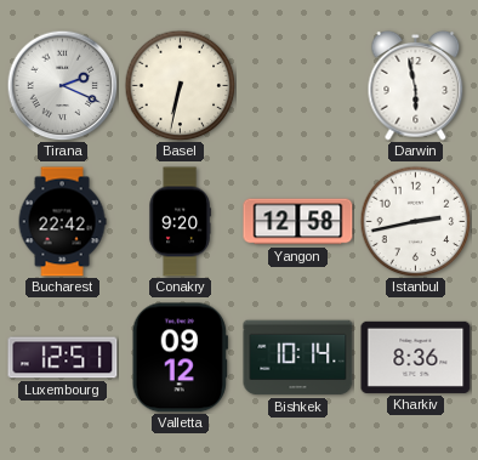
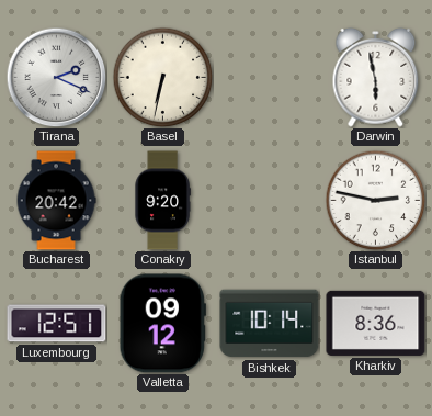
Bucharest: 22:42 -> 20:42 (56, 201)
Yangon: 12:58 -> none (298, 222)
Istanbul: 2:43 -> 2:47 (375, 200)
